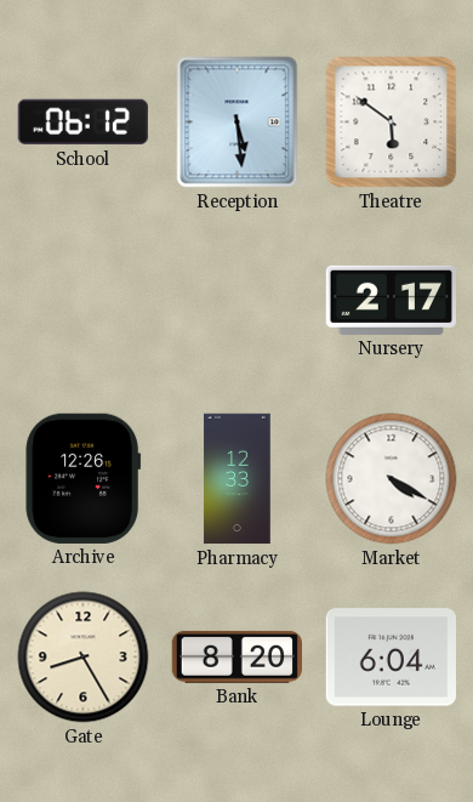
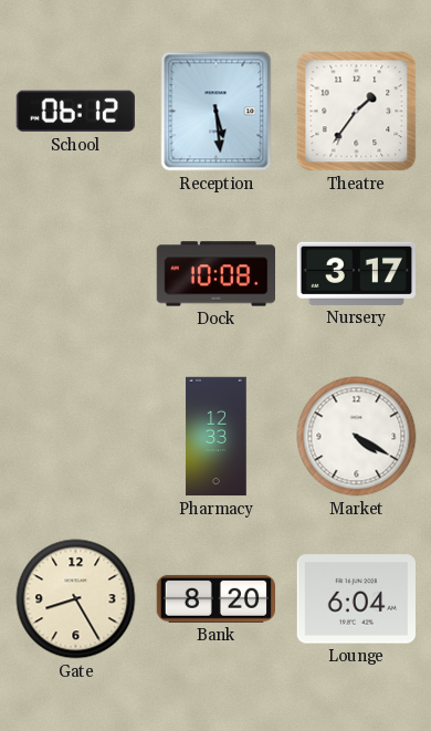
Theatre: 5:51 -> 1:36 (357, 112)
Dock: none -> 10:08 (215, 274)
Nursery: 2:17 -> 3:17 (356, 273)
Archive: 12:26 -> none (84, 478)
